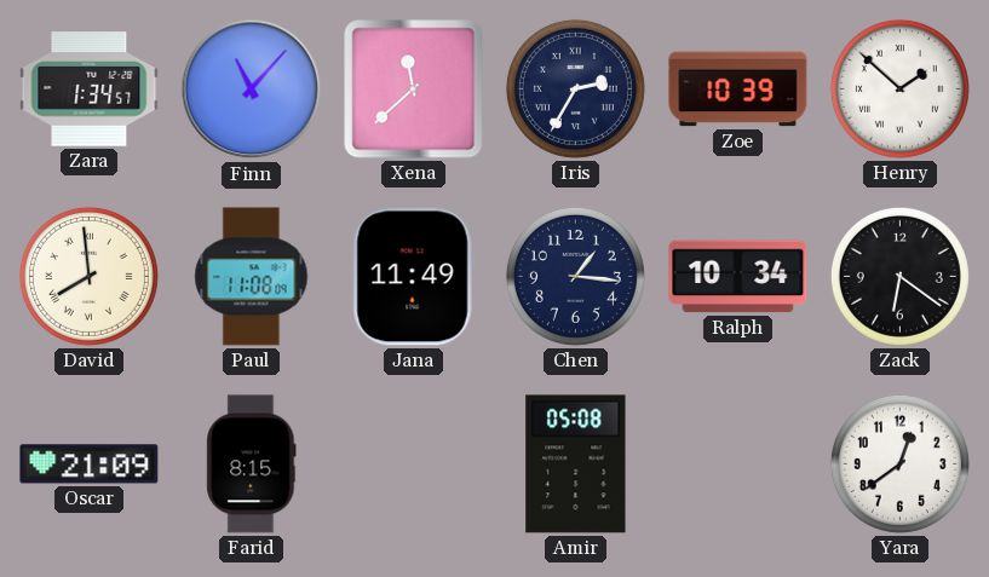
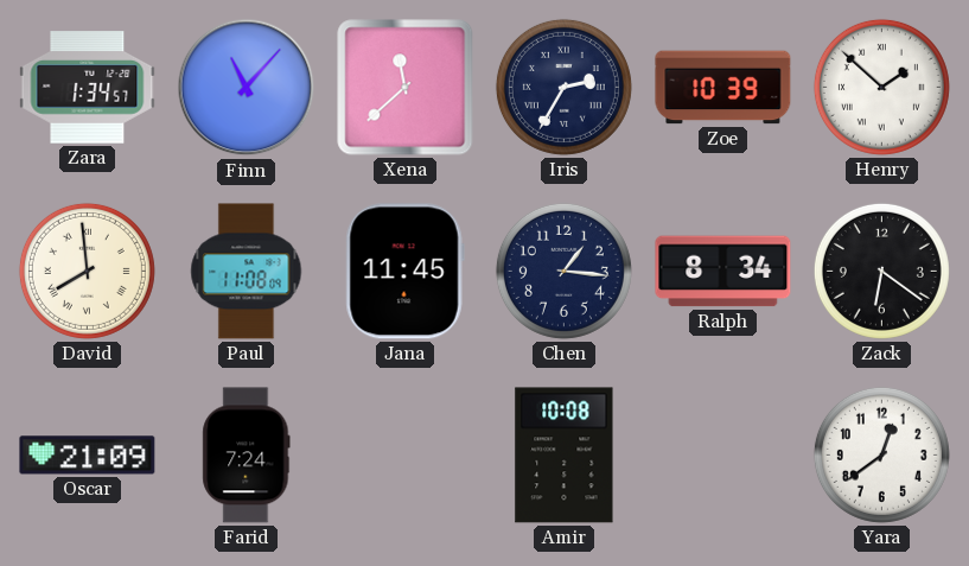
Jana: 11:49 -> 11:45 (404, 272)
Ralph: 10:34 -> 8:34 (723, 272)
Farid: 8:15 -> 7:24 (247, 456)
Amir: 05:08 -> 10:08 (565, 456)
